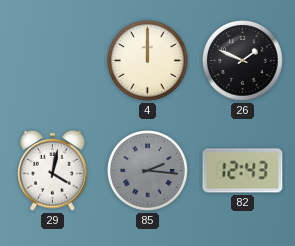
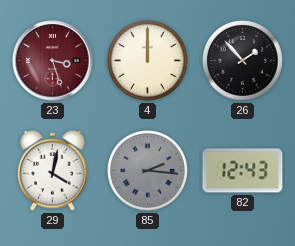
23: none -> 3:27 (53, 61)
26: 1:49 -> 1:53 (243, 61)
